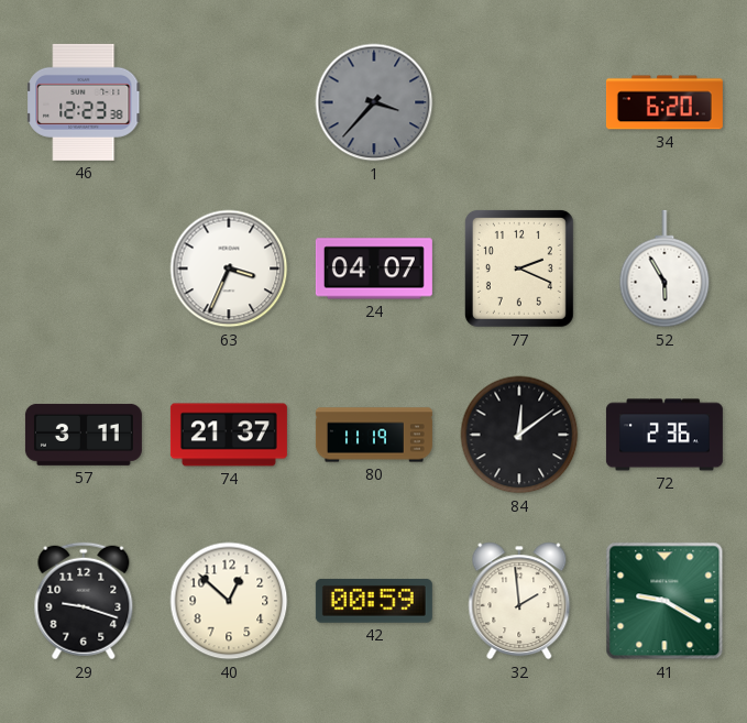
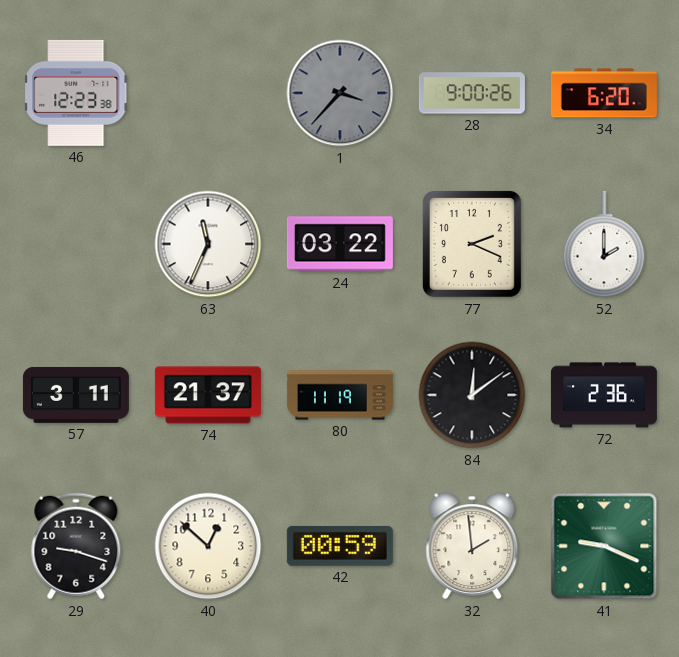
28: none -> 9:00 (472, 93)
63: 3:34 -> 11:34 (208, 244)
24: 04:07 -> 03:22 (340, 244)
52: 5:55 -> 2:00 (604, 244)
41: 9:20 -> 9:19 (604, 546)
